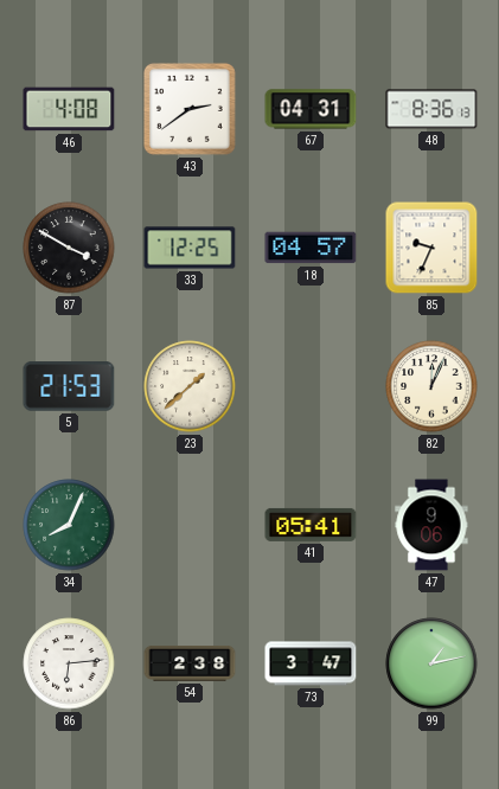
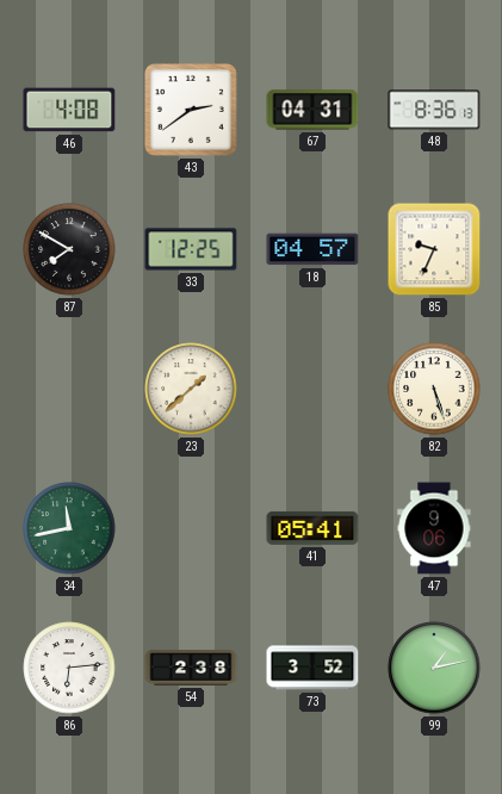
87: 3:50 -> 7:50 (69, 249)
5: 21:53 -> none (69, 387)
82: 12:04 -> 5:27 (434, 389)
34: 8:04 -> 11:43 (69, 528)
73: 3:47 -> 3:52 (312, 668)
